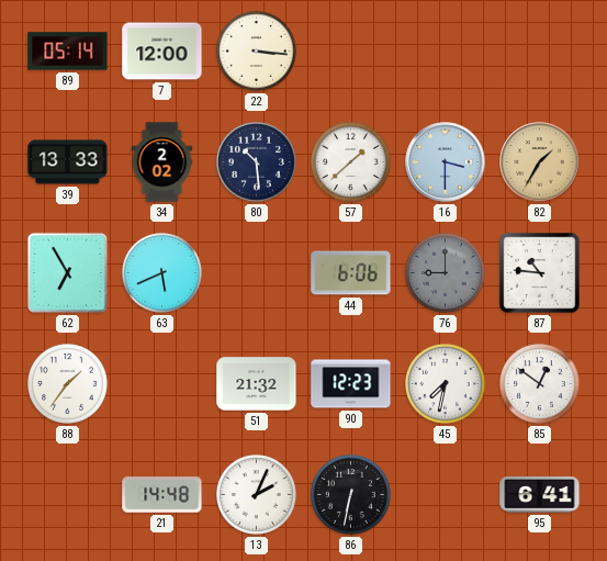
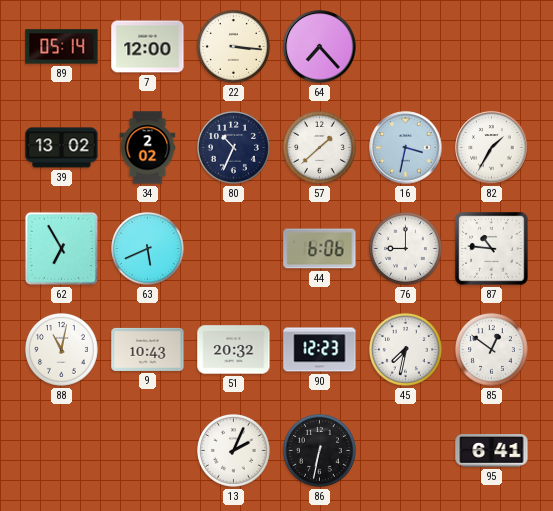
64: none -> 7:23 (320, 47)
39: 13:33 -> 13:02 (62, 148)
80: 10:29 -> 10:34 (233, 147)
16: 3:30 -> 3:32 (406, 148)
82 dial: champagne -> white (492, 148)
76 dial: grey -> white (405, 248)
88: 1:36 -> 11:02 (61, 349)
9: none -> 10:43 (148, 349)
51: 21:32 -> 20:32 (234, 350)
21: 14:48 -> none (162, 495)
